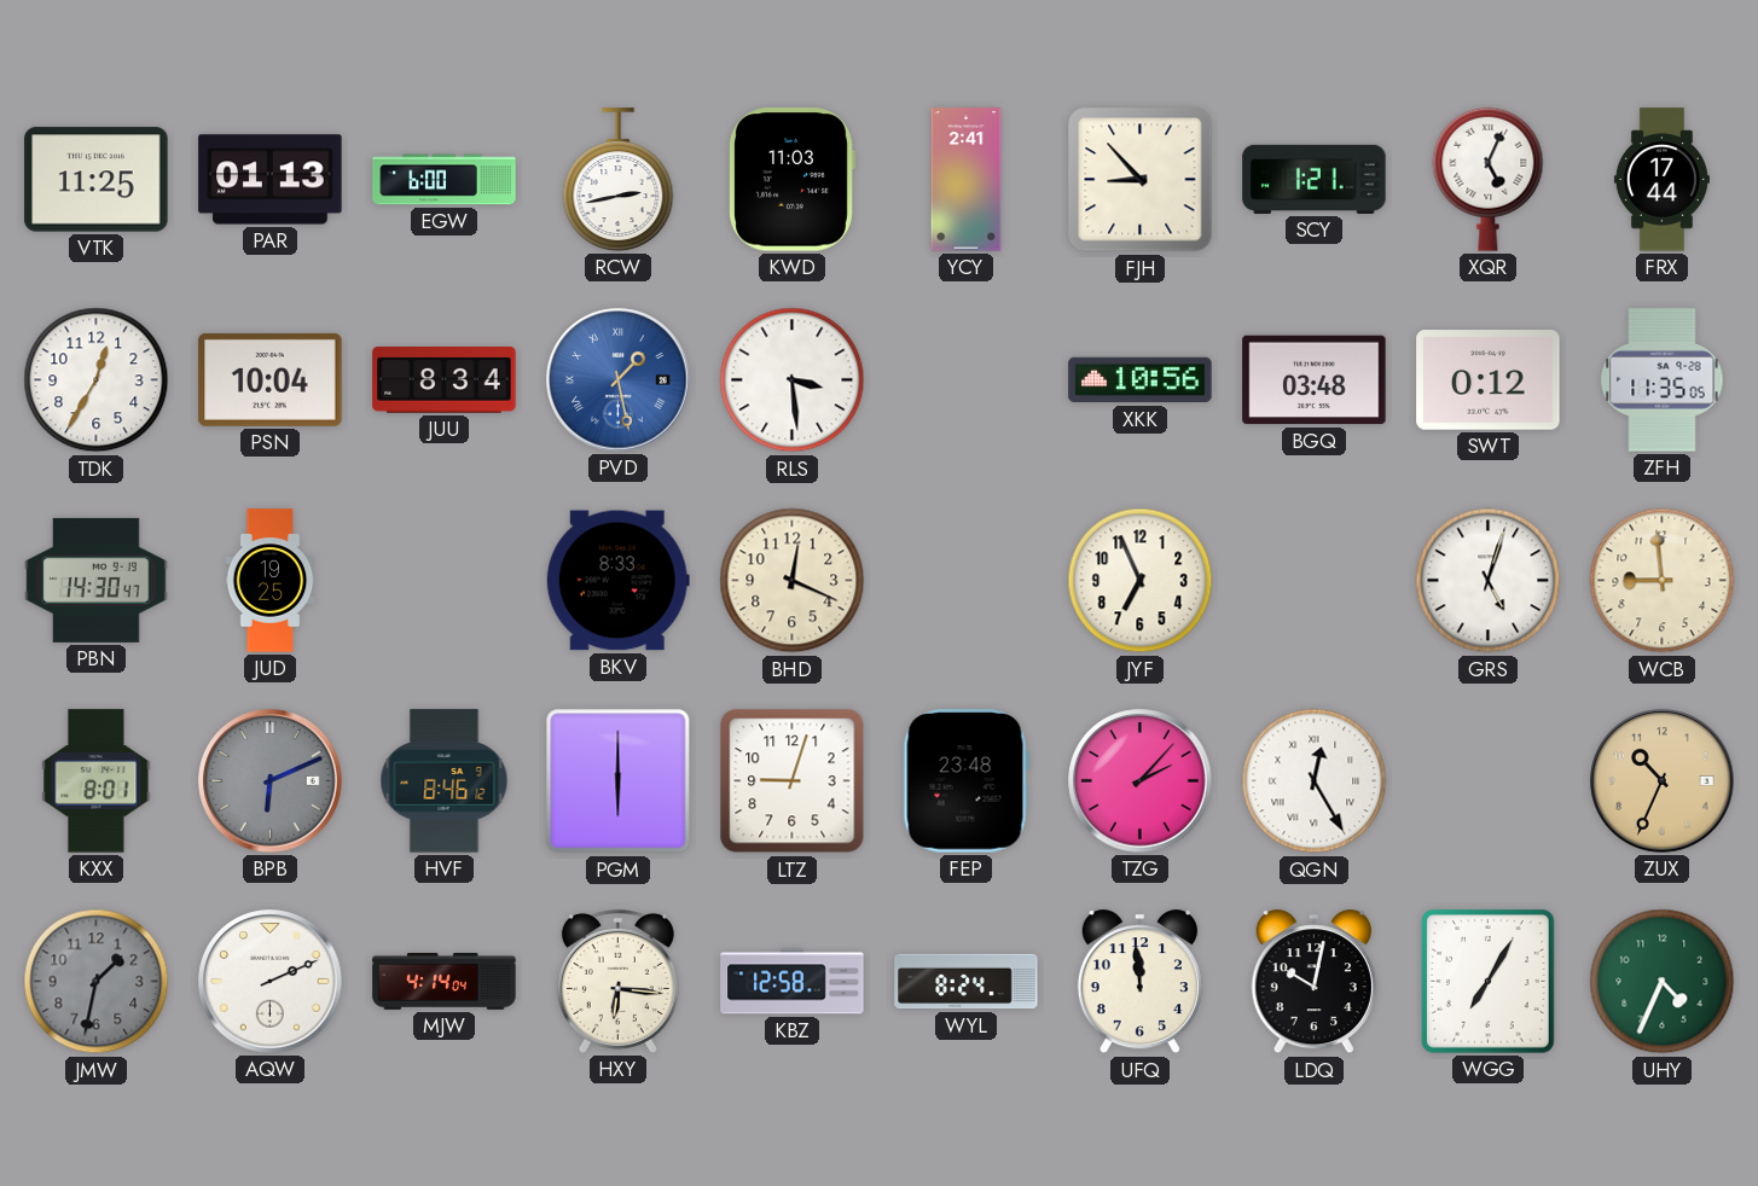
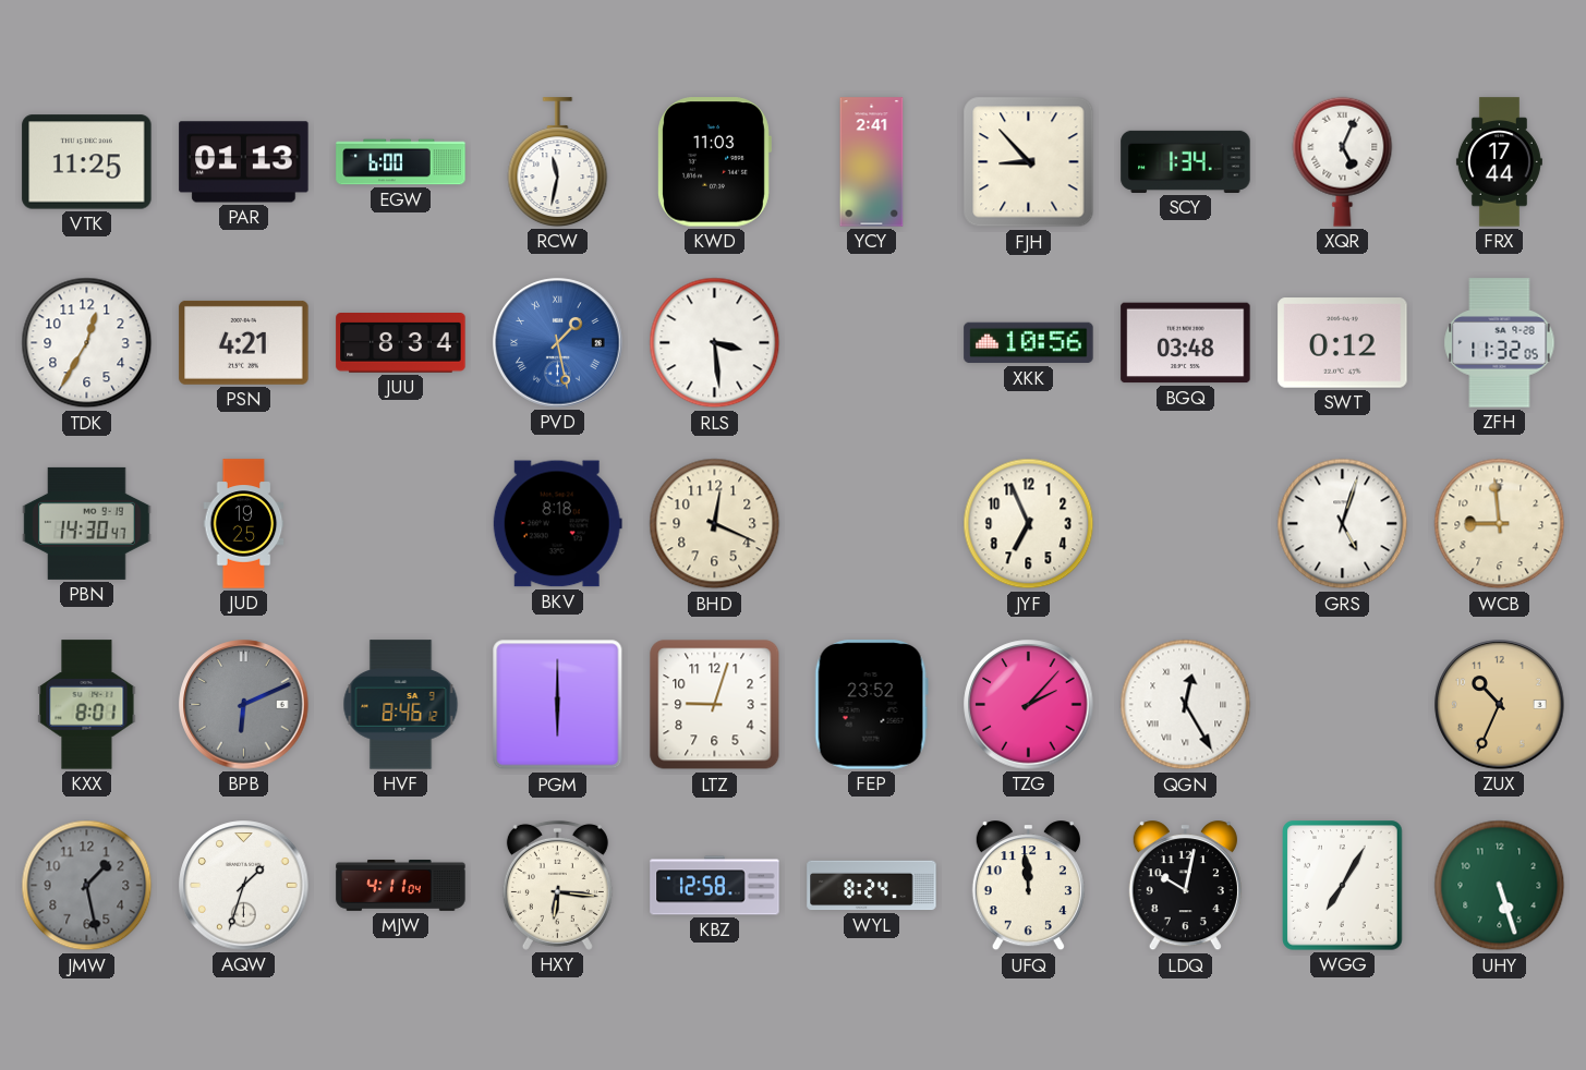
RCW: 2:43 -> 11:32 (558, 162)
SCY: 1:21 -> 1:34 (1186, 161)
PSN: 10:04 -> 4:21 (244, 342)
ZFH: 11:35 -> 11:32 (1500, 343)
BKV: 8:33 -> 8:18 (557, 524)
FEP: 23:48 -> 23:52 (871, 705)
JMW: 1:32 -> 1:28 (87, 886)
AQW: 2:11 -> 1:33 (244, 886)
MJW: 4:14 -> 4:11 (401, 885)
UHY: 4:34 -> 5:27 (1500, 886)
